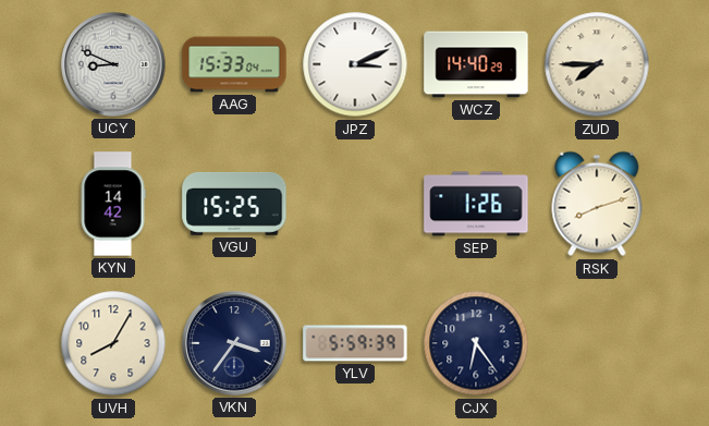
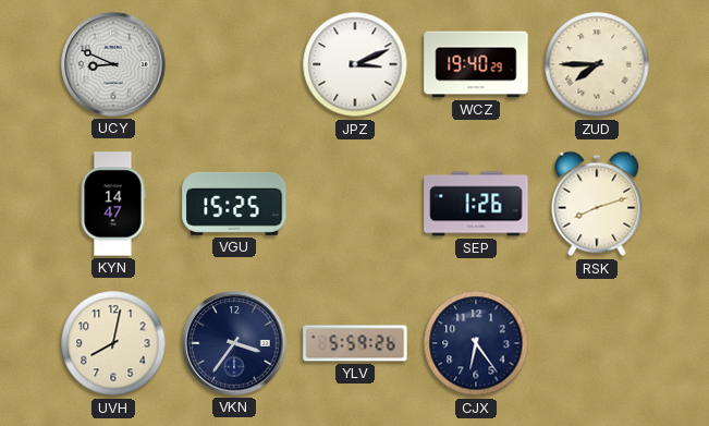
AAG: 15:33 -> none (234, 64)
WCZ: 14:40 -> 19:40 (476, 64)
KYN: 14:42 -> 14:47 (113, 204)
UVH: 8:05 -> 8:02 (113, 343)
YLV: 5:59:39 -> 5:59:26 (355, 343)
